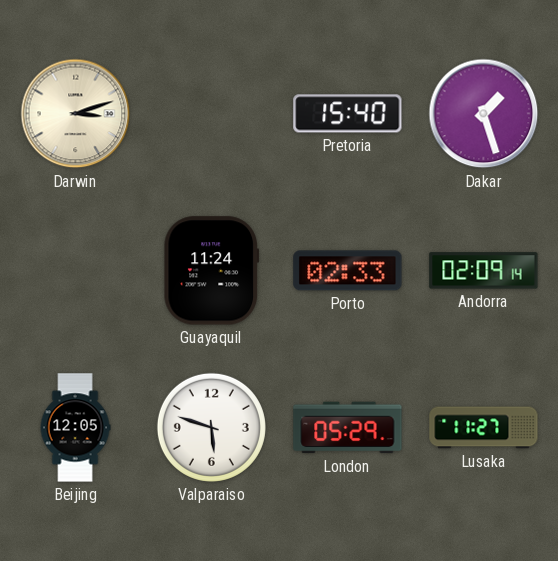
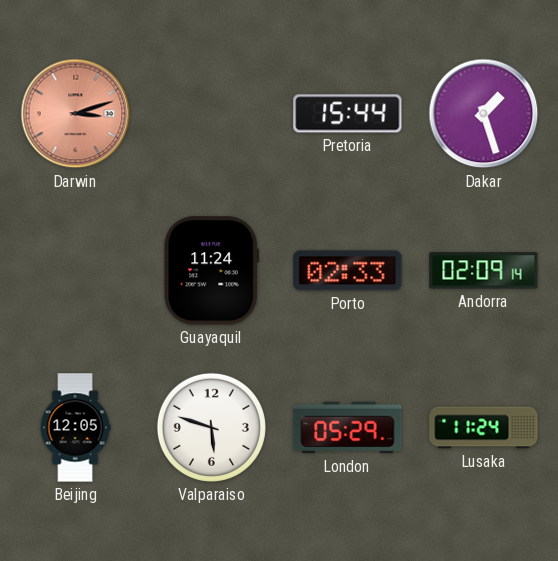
Darwin dial: cream -> salmon (76, 114)
Pretoria: 15:40 -> 15:44 (348, 114)
Lusaka: 11:27 -> 11:24 (484, 428)
